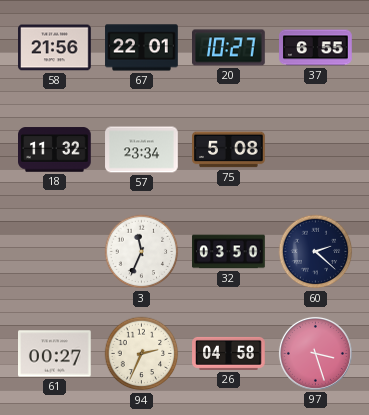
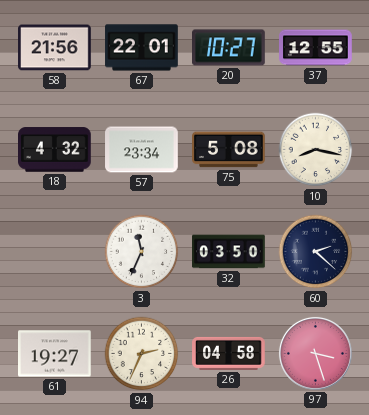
37: 6:55 -> 12:55 (316, 48)
18: 11:32 -> 4:32 (55, 150)
10: none -> 8:17 (316, 150)
61: 00:27 -> 19:27 (55, 354)
